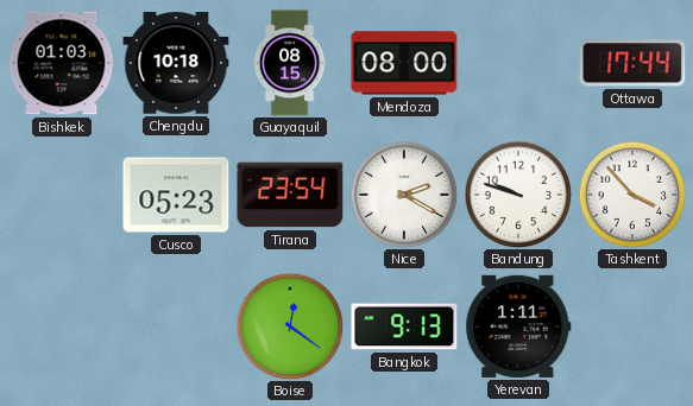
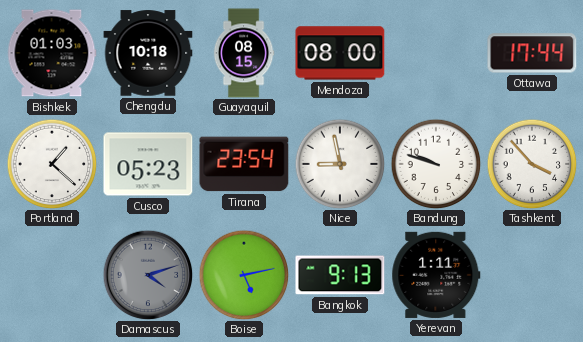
Portland: none -> 1:22 (52, 164)
Nice: 2:20 -> 8:58 (340, 164)
Damascus: none -> 4:12 (148, 275)
Boise: 12:21 -> 5:13 (244, 275)
